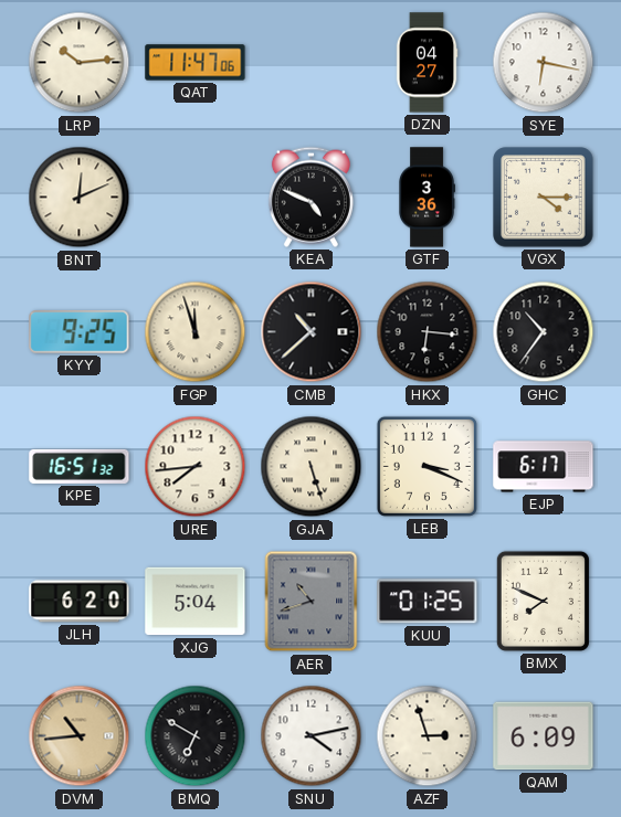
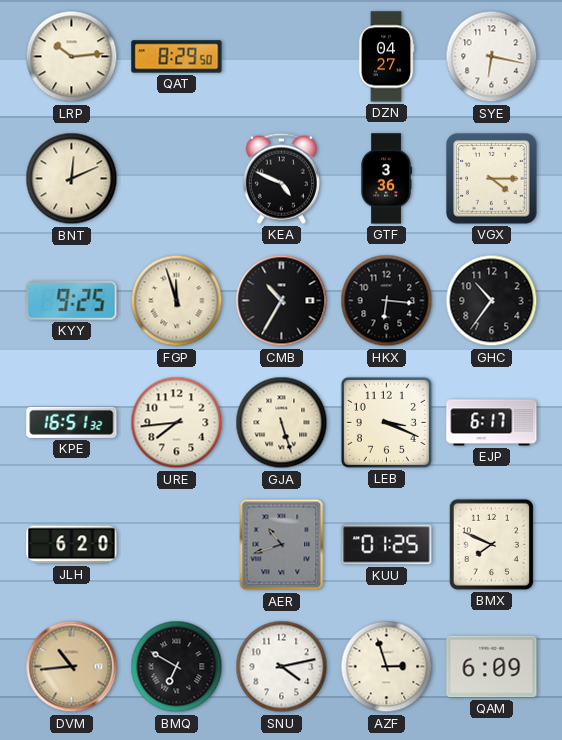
QAT: 11:47 -> 8:29 (177, 57)
CMB: 10:38 -> 10:35 (282, 301)
XJG: 5:04 -> none (196, 602)
